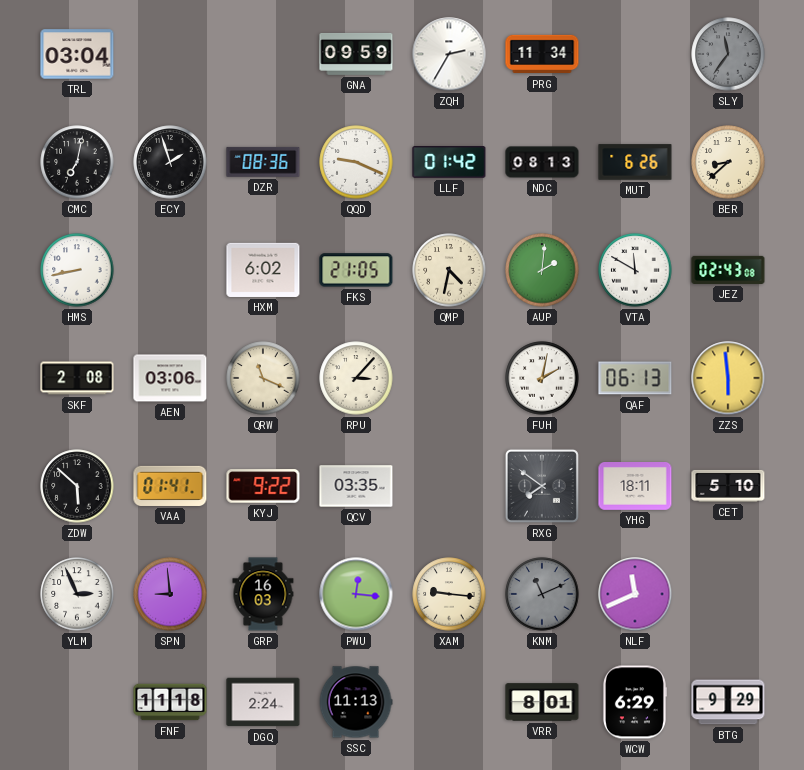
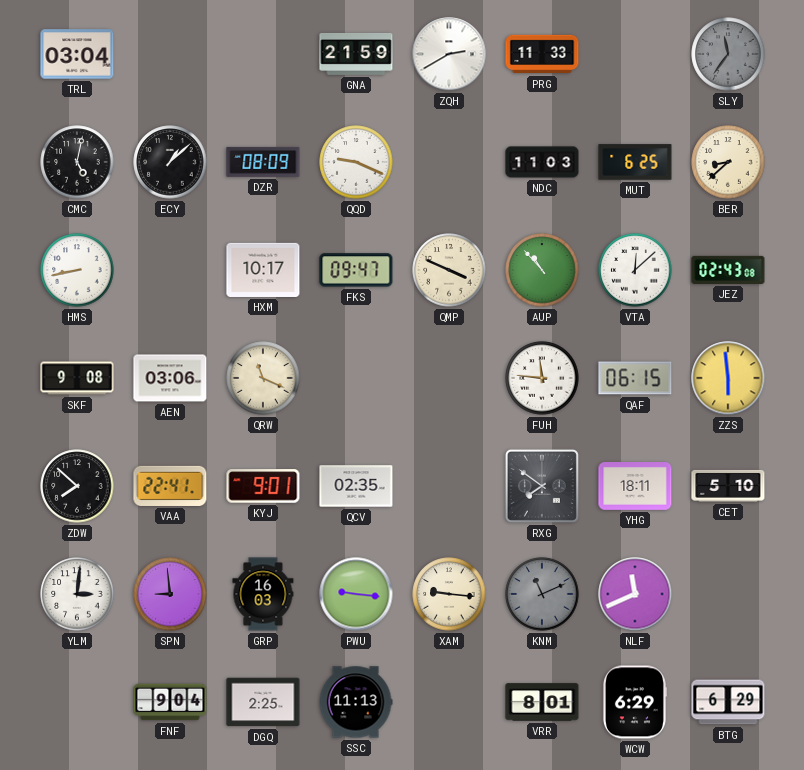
GNA: 09:59 -> 21:59 (356, 54)
ZQH: 2:35 -> 2:40 (449, 54)
PRG: 11:34 -> 11:33 (542, 54)
CMC: 7:02 -> 5:02 (77, 162)
ECY: 1:57 -> 1:08 (170, 162)
DZR: 08:36 -> 08:09 (263, 162)
LLF: 01:42 -> none (449, 163)
NDC: 08:13 -> 11:03 (542, 162)
MUT: 6:26 -> 6:25 (635, 162)
HXM: 6:02 -> 10:17 (263, 270)
FKS: 21:05 -> 09:47 (356, 270)
QMP: 4:32 -> 3:49 (449, 270)
AUP: 2:01 -> 10:53 (542, 270)
VTA: 11:50 -> 12:08 (635, 270)
SKF: 2:08 -> 9:08 (77, 378)
RPU: 3:07 -> none (356, 378)
FUH: 2:02 -> 11:46 (542, 378)
QAF: 06:13 -> 06:15 (635, 378)
ZDW: 5:52 -> 7:52 (77, 486)
VAA: 01:41 -> 22:41 (170, 486)
KYJ: 9:22 -> 9:01 (263, 486)
QCV: 03:35 -> 02:35 (356, 486)
YLM: 2:56 -> 3:01 (77, 594)
PWU: 12:16 -> 9:16 (356, 594)
FNF: 11:18 -> 9:04 (170, 702)
DGQ: 2:24 -> 2:25 (263, 702)
BTG: 9:29 -> 6:29 (728, 702)
